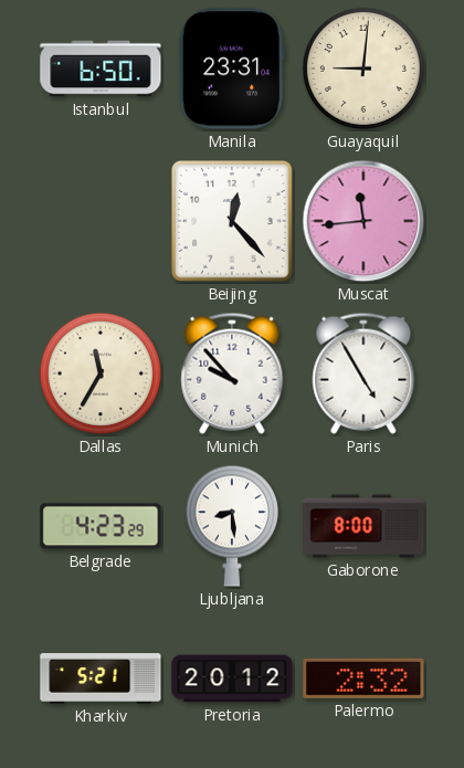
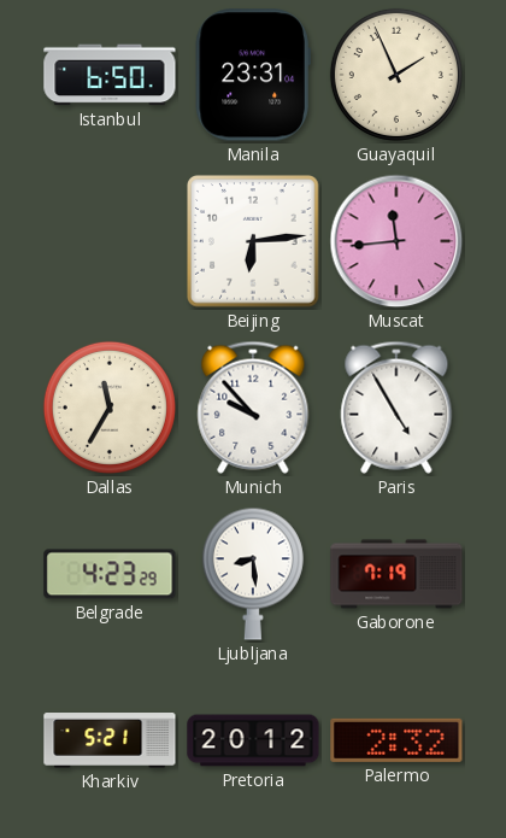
Guayaquil: 9:01 -> 1:56 (396, 75)
Beijing: 12:23 -> 6:14 (254, 242)
Gaborone: 8:00 -> 7:19 (396, 574)
